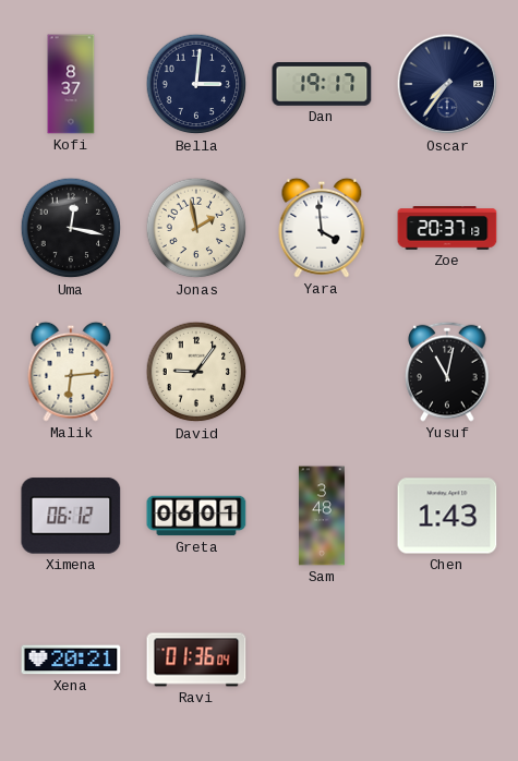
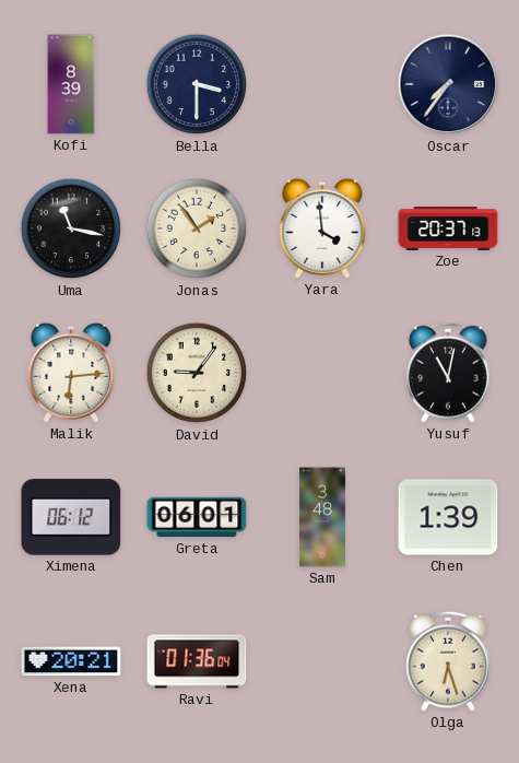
Kofi: 8:37 -> 8:39 (71, 84)
Bella: 3:01 -> 3:30 (197, 84)
Dan: 19:17 -> none (322, 85)
Uma: 12:17 -> 11:17 (71, 228)
Jonas: 1:58 -> 1:54 (197, 228)
Chen: 1:43 -> 1:39 (448, 517)
Olga: none -> 6:27 (448, 661)
